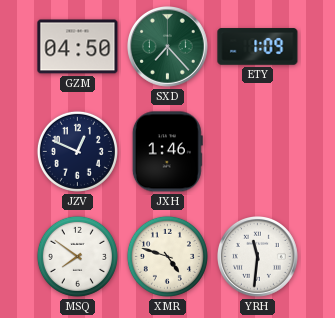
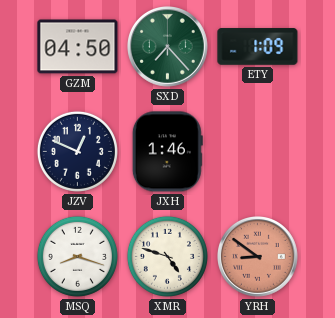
MSQ: 7:51 -> 8:18 (77, 256)
YRH: 11:31 -> 8:51 (258, 257)
YRH dial: white -> salmon (258, 257)
